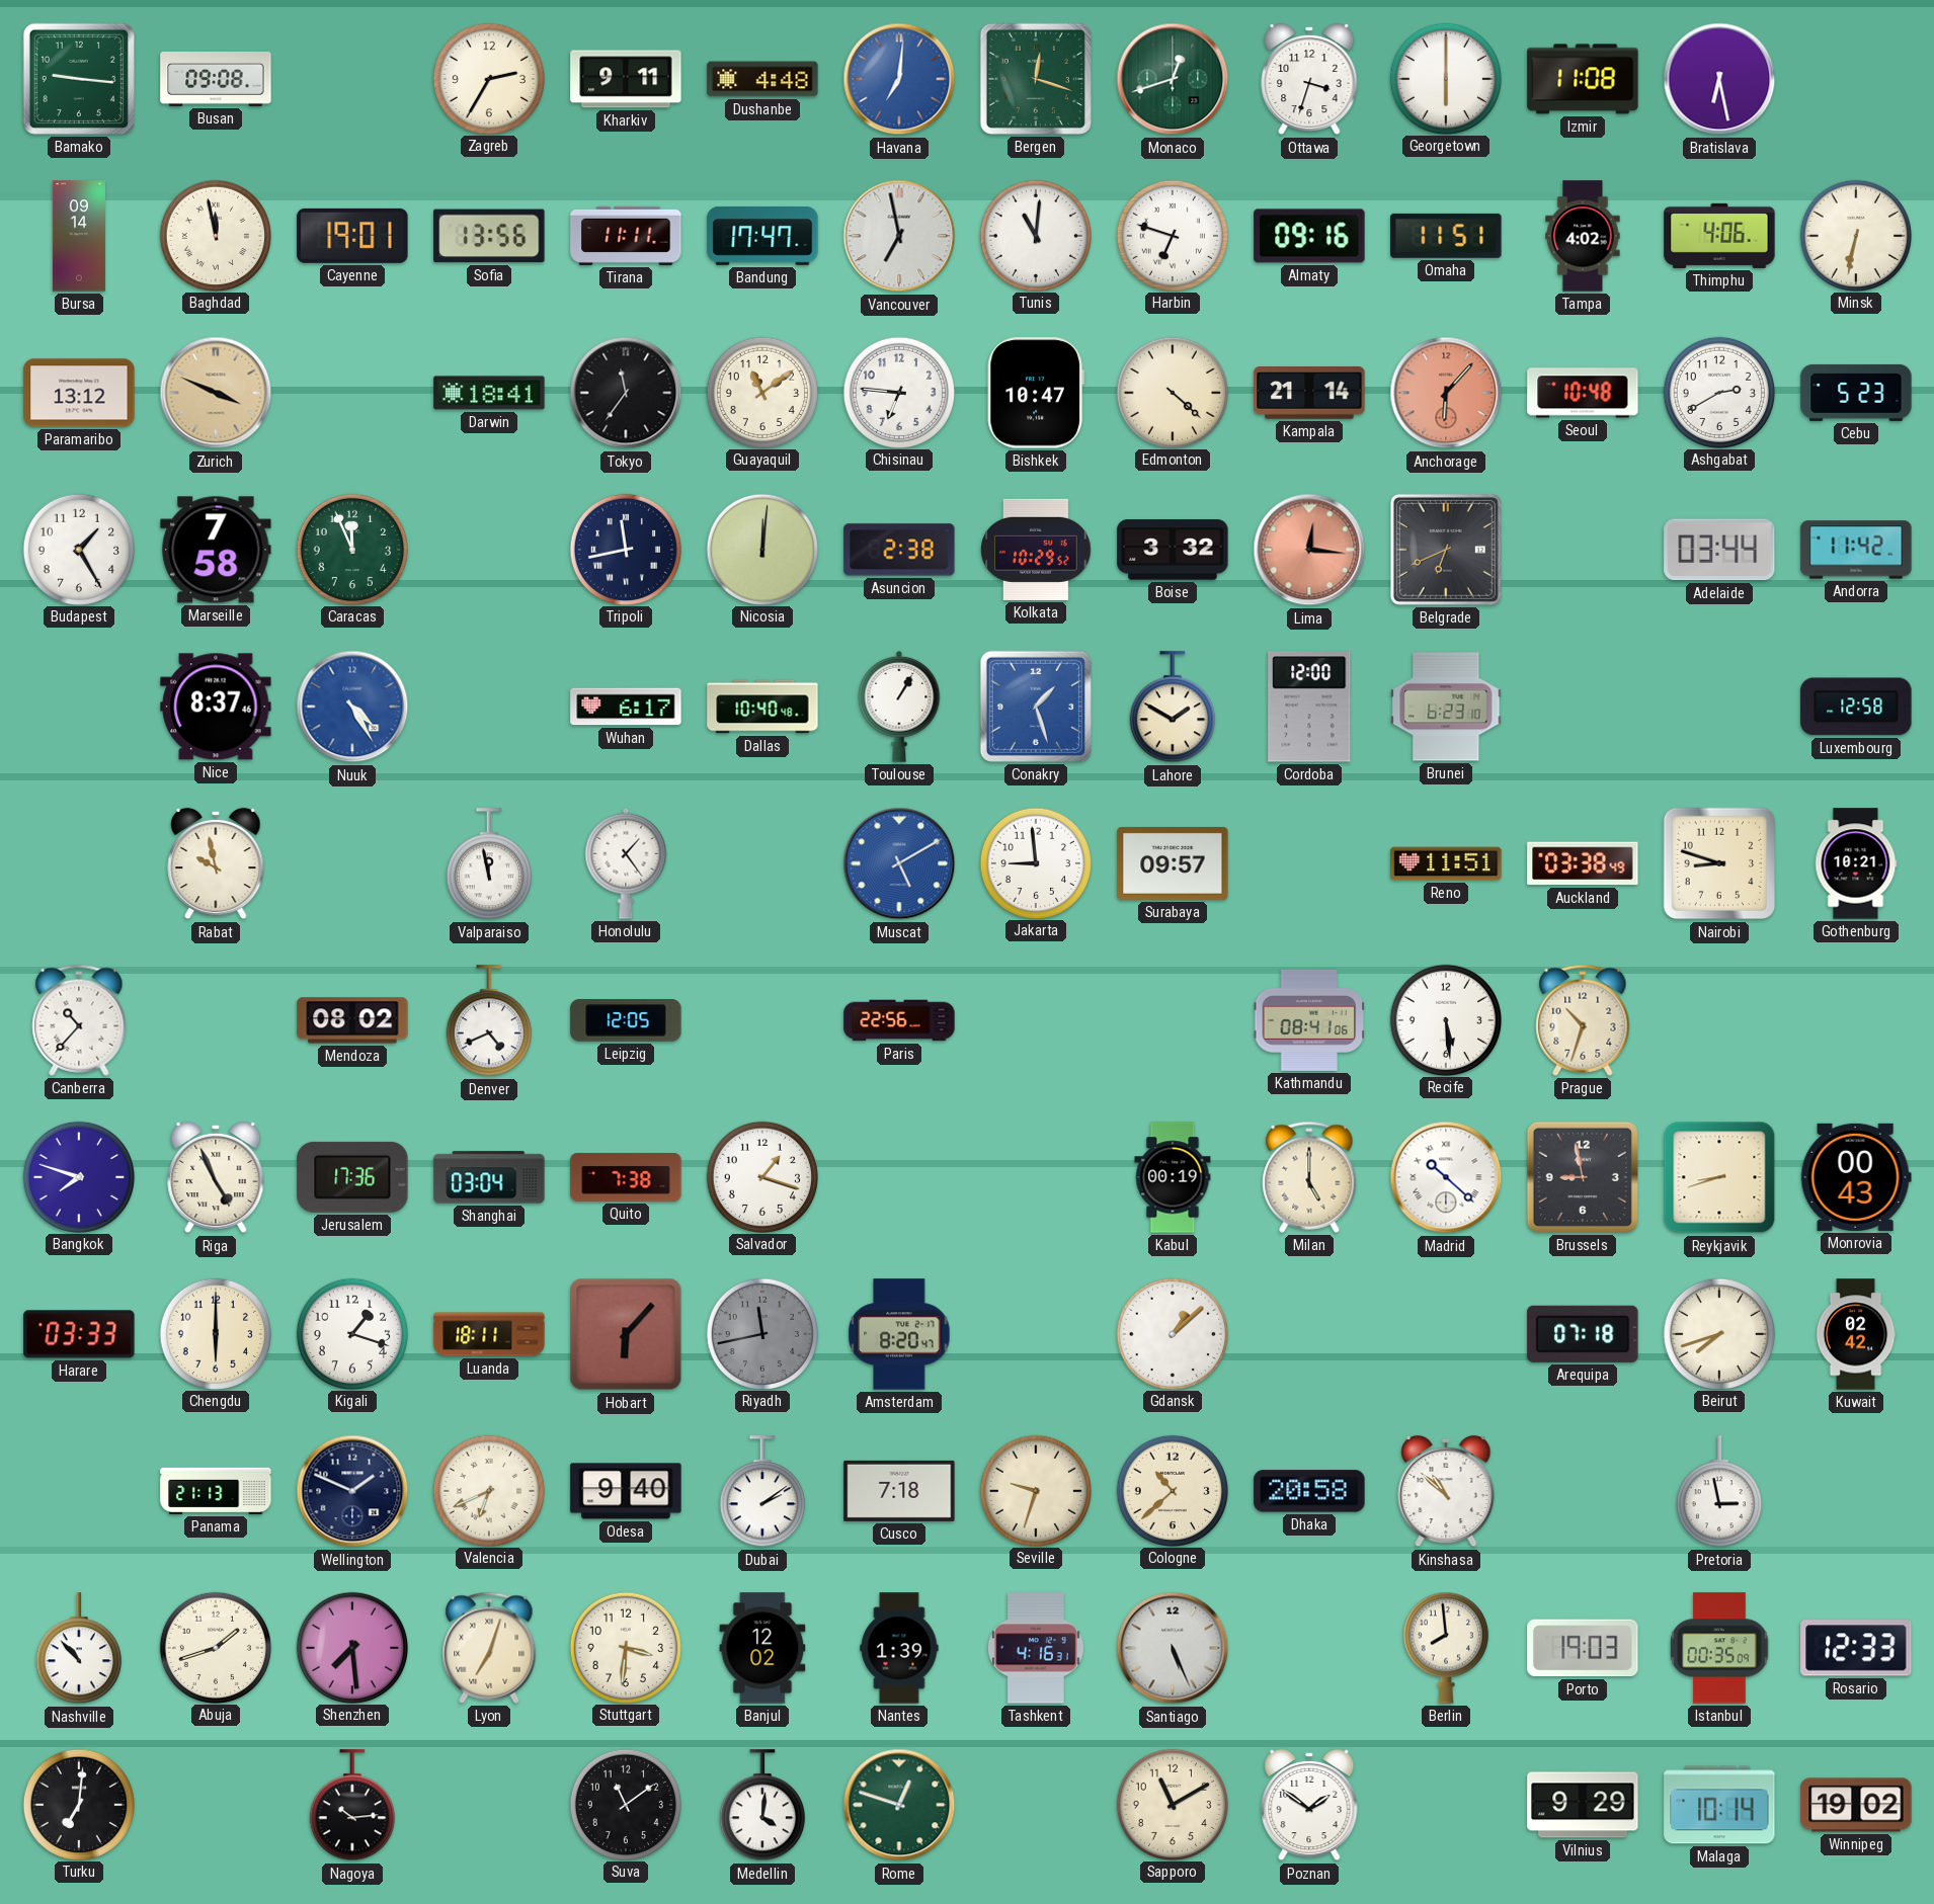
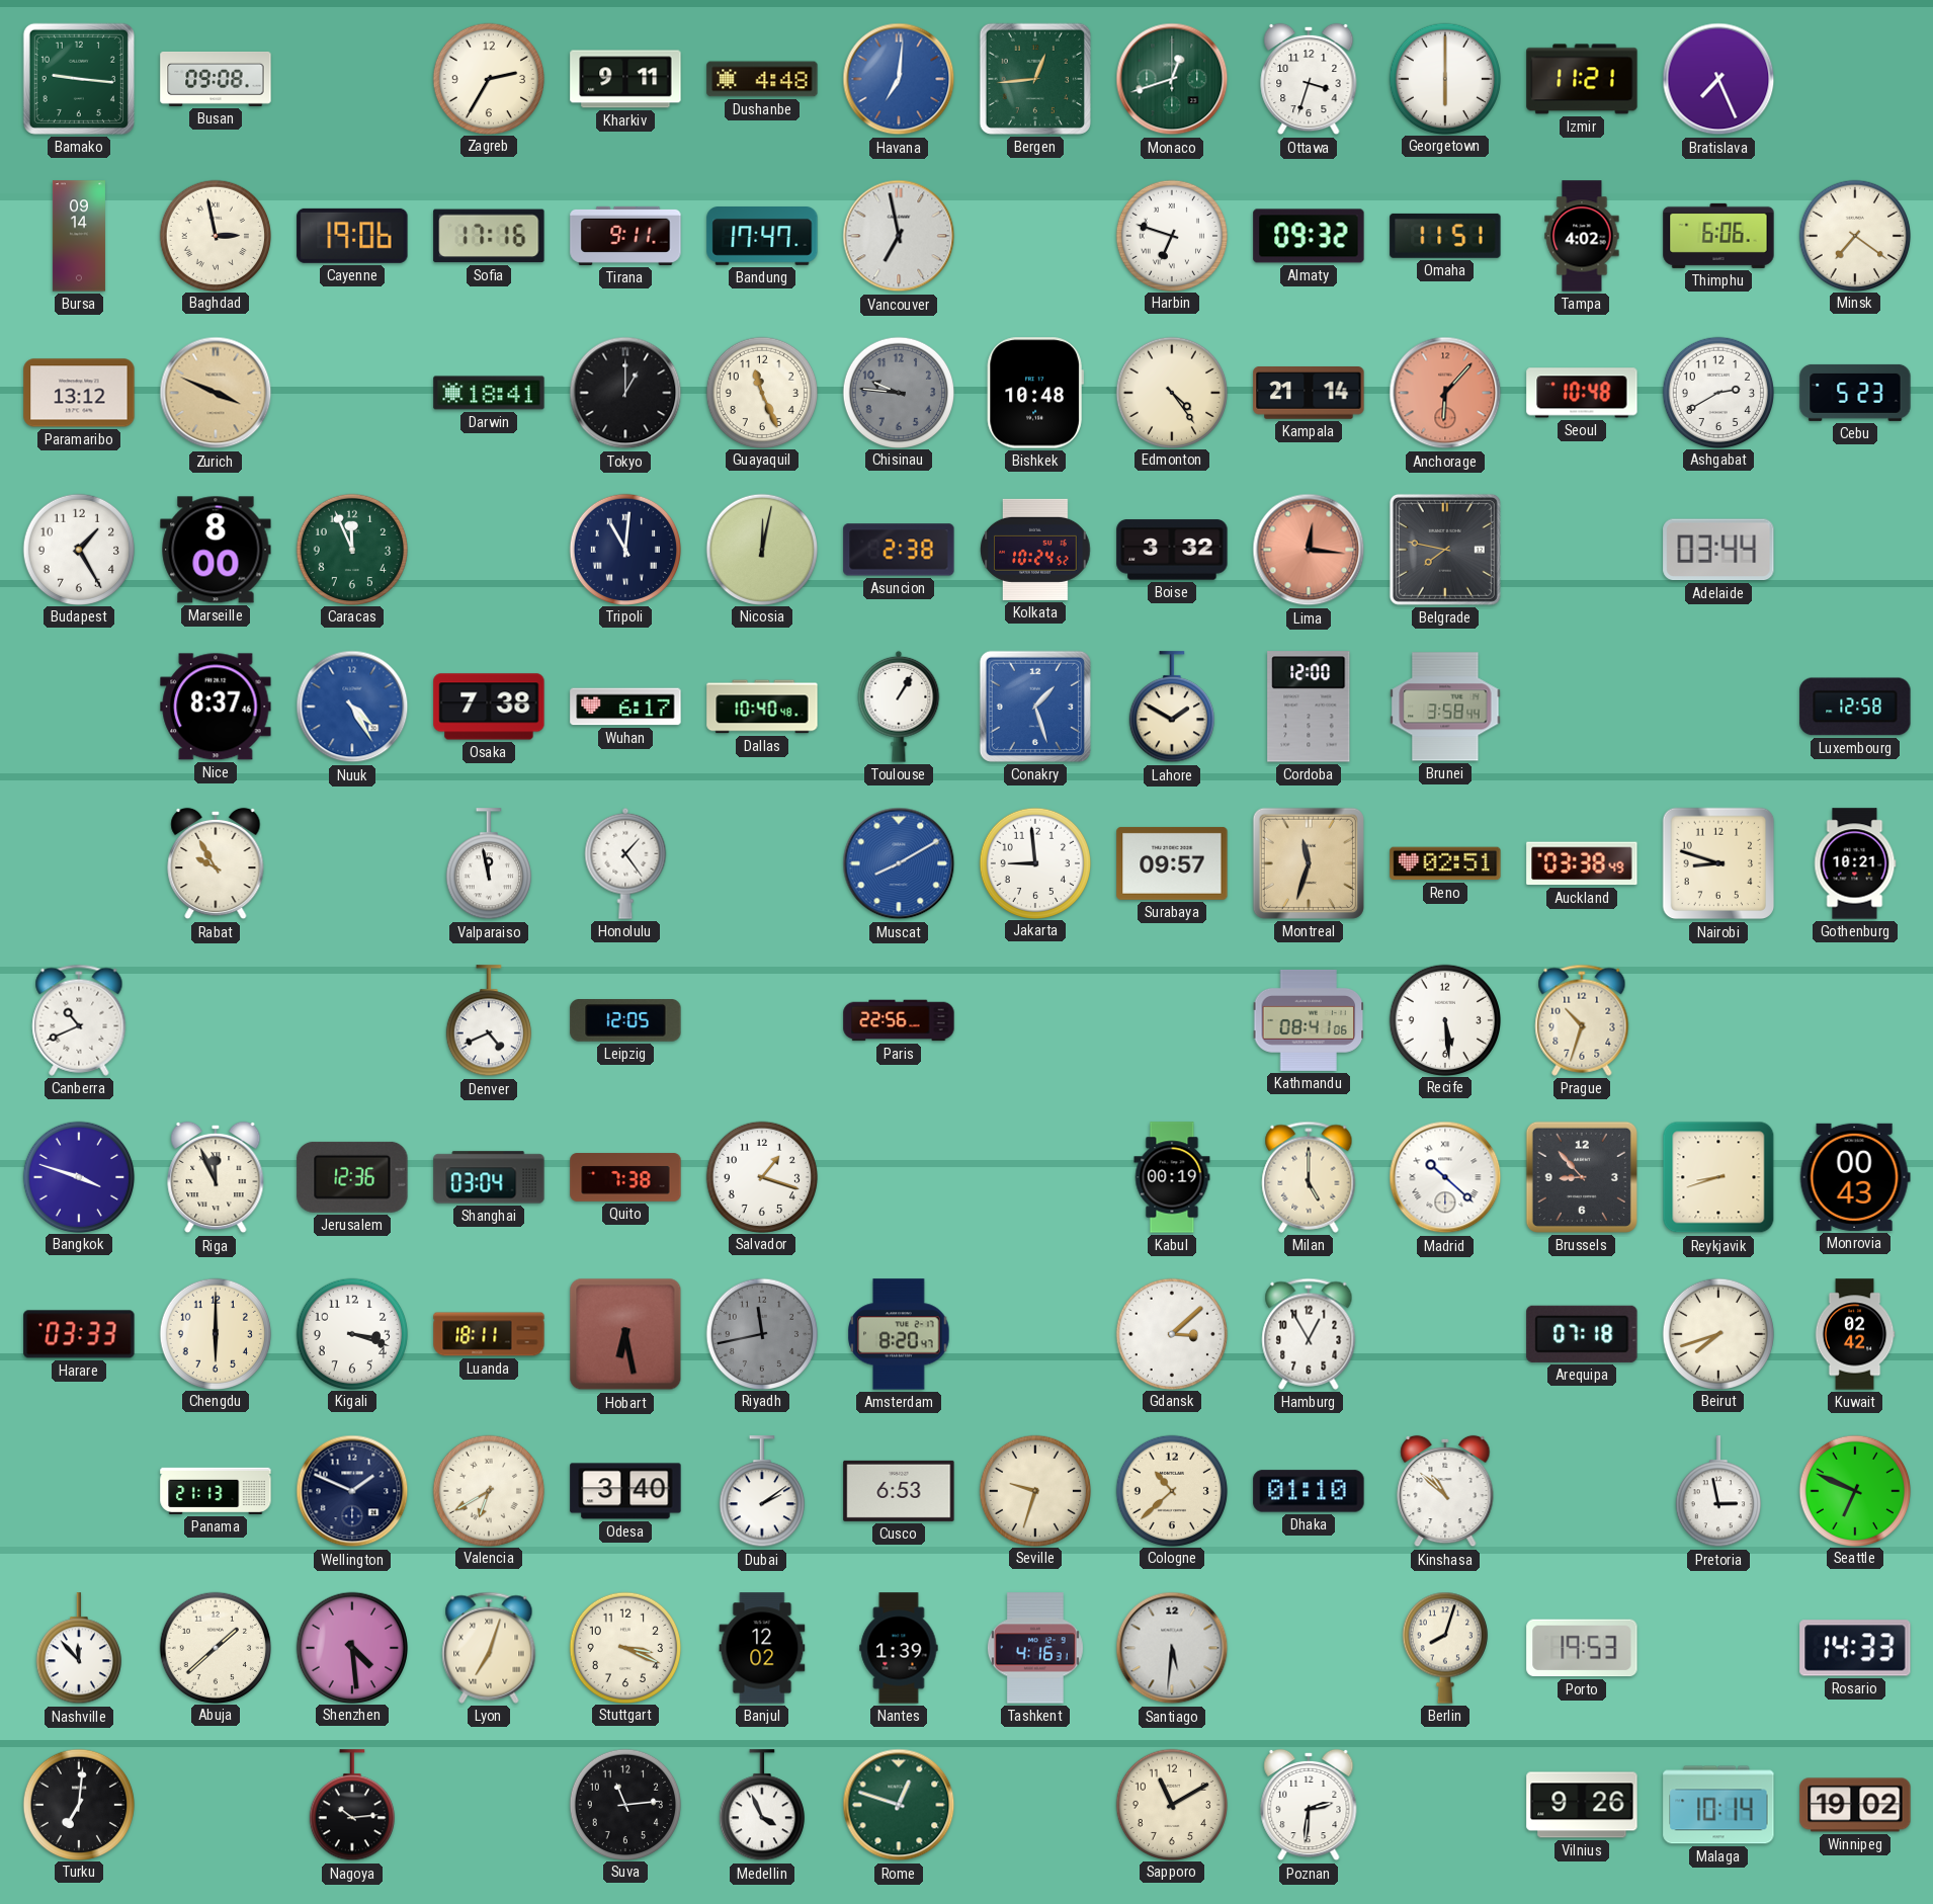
Bergen: 12:18 -> 12:44 (1035, 79)
Izmir: 11:08 -> 11:21 (1582, 79)
Bratislava: 6:28 -> 7:26 (1718, 79)
Baghdad: 11:58 -> 2:58 (215, 235)
Cayenne: 19:01 -> 19:06 (352, 236)
Sofia: 13:56 -> 17:16 (489, 236)
Tirana: 11:11 -> 9:11 (625, 236)
Tunis: 11:01 -> none (1035, 235)
Almaty: 09:16 -> 09:32 (1309, 236)
Thimphu: 4:06 -> 6:06 (1718, 236)
Minsk: 6:32 -> 7:21 (1854, 235)
Tokyo: 11:36 -> 1:00 (625, 393)
Guayaquil: 11:09 -> 11:26 (761, 392)
Chisinau: 6:46 -> 9:46 (898, 392)
Chisinau dial: white -> grey (898, 392)
Bishkek: 10:47 -> 10:48 (1035, 393)
Edmonton: 4:22 -> 4:24 (1171, 392)
Marseille: 7:58 -> 8:00 (216, 550)
Tripoli: 11:43 -> 11:01 (624, 549)
Nicosia: 12:01 -> 12:02 (761, 549)
Kolkata: 10:29 -> 10:24 (1035, 550)
Belgrade: 6:41 -> 7:47 (1445, 550)
Andorra: 11:42 -> none (1856, 550)
Osaka: none -> 7:38 (489, 707)
Brunei: 6:23 -> 3:58 (1445, 707)
Rabat: 9:58 -> 9:55 (216, 863)
Muscat: 5:10 -> 8:10 (899, 863)
Montreal: none -> 11:33 (1309, 863)
Reno: 11:51 -> 02:51 (1445, 863)
Canberra: 10:37 -> 10:41 (79, 1020)
Mendoza: 08:02 -> none (352, 1020)
Bangkok: 7:48 -> 3:48 (78, 1176)
Riga: 4:56 -> 11:56 (216, 1177)
Jerusalem: 17:36 -> 12:36 (352, 1177)
Brussels: 8:58 -> 8:53 (1582, 1177)
Kigali: 1:18 -> 3:18 (351, 1333)
Hobart: 6:07 -> 6:28 (625, 1334)
Gdansk: 1:08 -> 3:08 (1171, 1333)
Hamburg: none -> 12:55 (1309, 1334)
Valencia: 6:41 -> 6:40 (488, 1490)
Odesa: 9:40 -> 3:40 (625, 1491)
Cusco: 7:18 -> 6:53 (899, 1491)
Dhaka: 20:58 -> 01:10 (1309, 1491)
Seattle: none -> 6:49 (1854, 1490)
Nashville: 10:53 -> 11:53 (79, 1649)
Abuja: 1:42 -> 1:38 (215, 1647)
Shenzhen: 7:29 -> 4:29 (351, 1647)
Stuttgart: 3:31 -> 3:19 (624, 1647)
Santiago: 5:26 -> 5:31 (1172, 1648)
Berlin: 7:59 -> 8:03 (1445, 1648)
Porto: 19:03 -> 19:53 (1582, 1648)
Istanbul: 00:35 -> none (1719, 1648)
Rosario: 12:33 -> 14:33 (1855, 1648)
Suva: 11:09 -> 11:14 (624, 1804)
Medellin: 4:01 -> 3:56 (762, 1806)
Poznan: 1:51 -> 2:31 (1309, 1805)
Vilnius: 9:29 -> 9:26 (1582, 1805)
